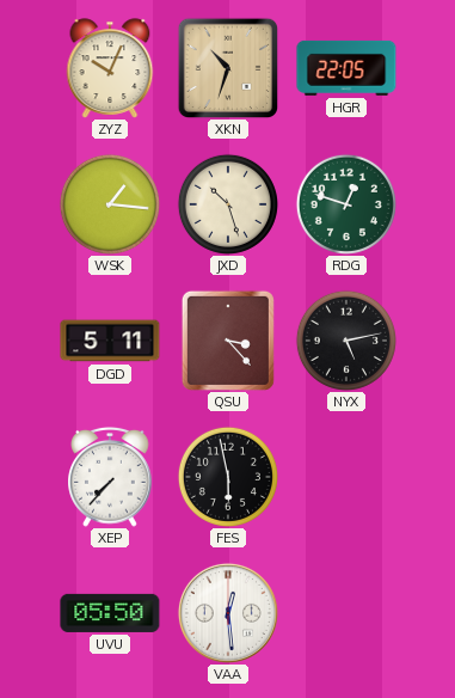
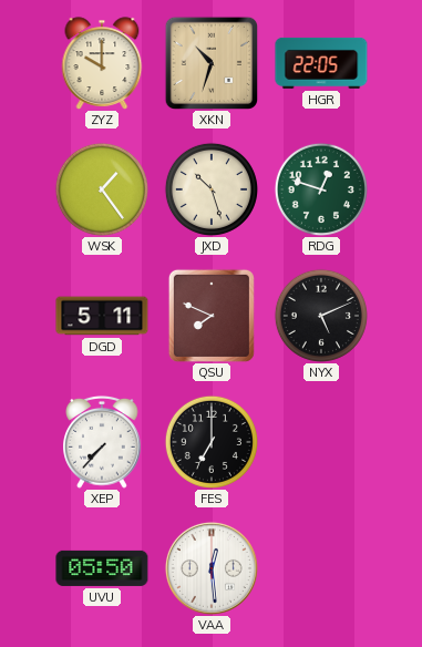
ZYZ: 10:04 -> 10:00 (102, 63)
WSK: 1:16 -> 1:24 (102, 189)
QSU: 3:23 -> 7:49 (212, 316)
NYX: 5:13 -> 5:11 (321, 316)
FES: 5:58 -> 7:00 (212, 442)
